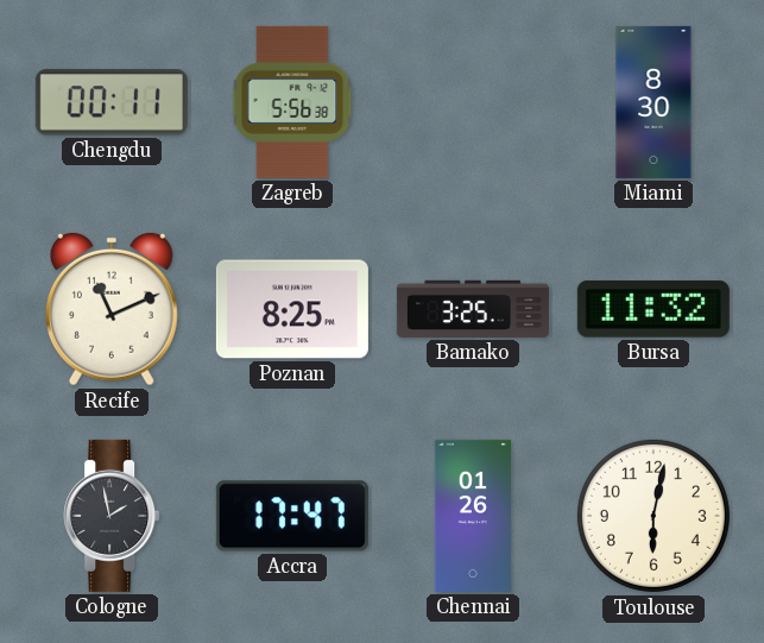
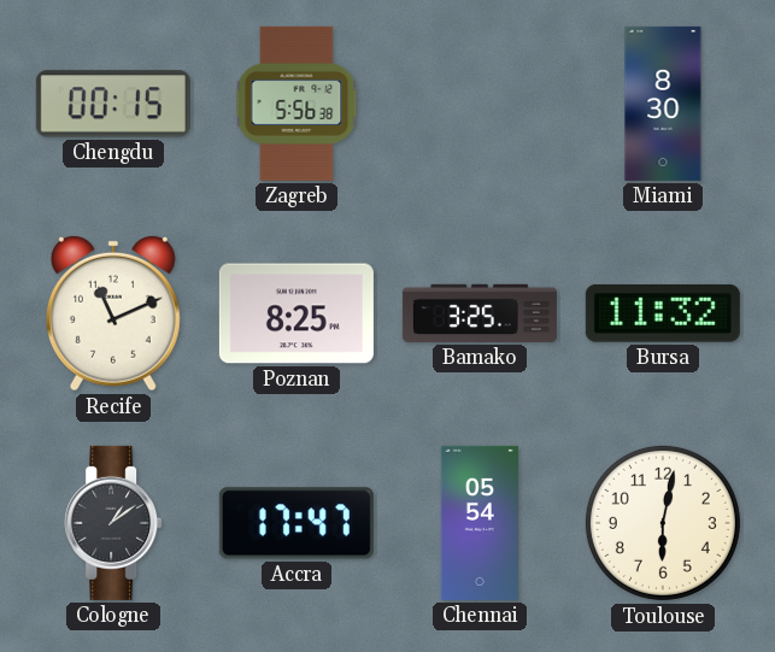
Chengdu: 00:11 -> 00:15 (113, 104)
Cologne: 1:58 -> 1:09 (113, 523)
Chennai: 01:26 -> 05:54 (480, 523)
